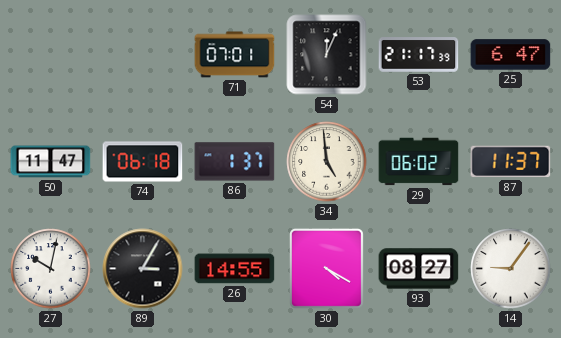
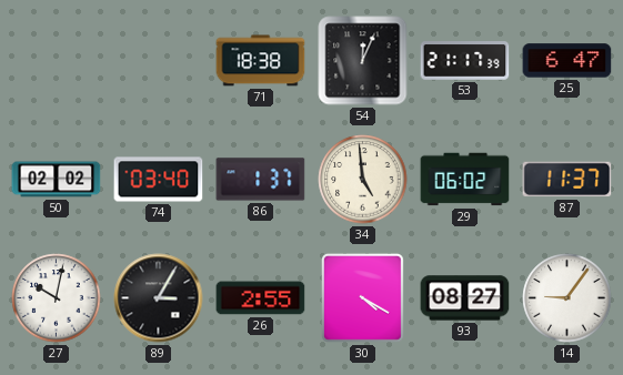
71: 07:01 -> 18:38 (261, 61)
50: 11:47 -> 02:02 (57, 180)
74: 06:18 -> 03:40 (159, 180)
26: 14:55 -> 2:55 (261, 298)
